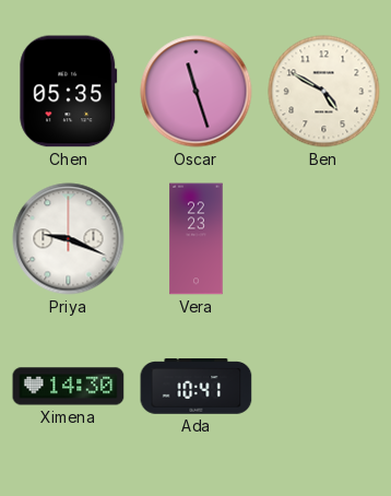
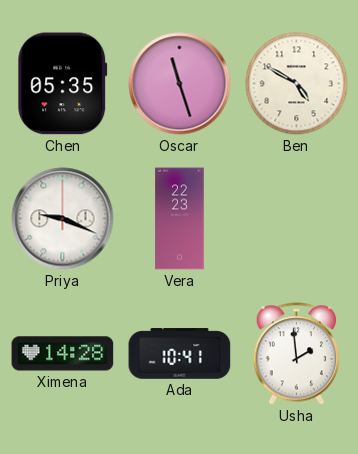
Ximena: 14:30 -> 14:28 (63, 354)
Usha: none -> 1:59 (297, 354)
